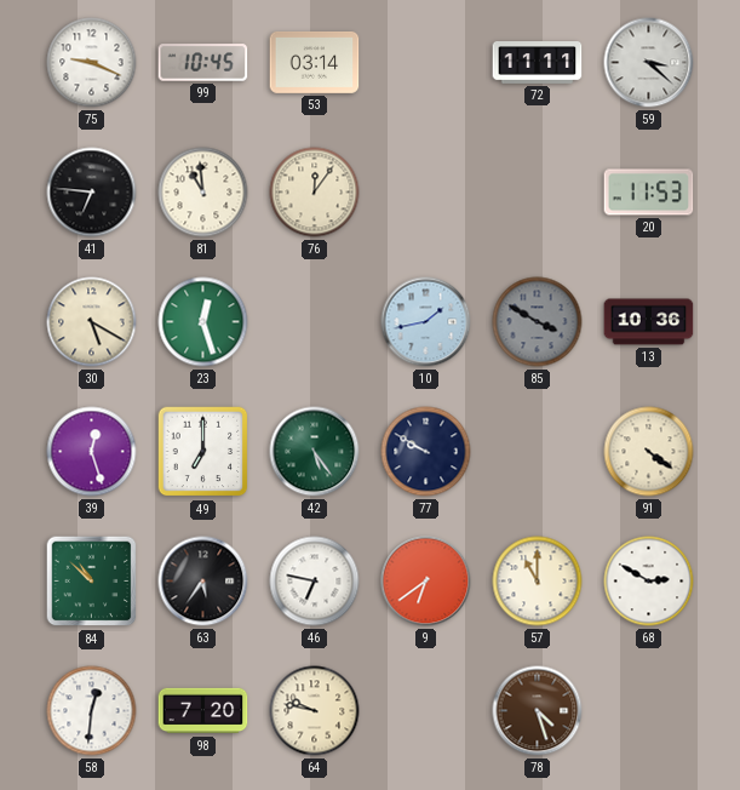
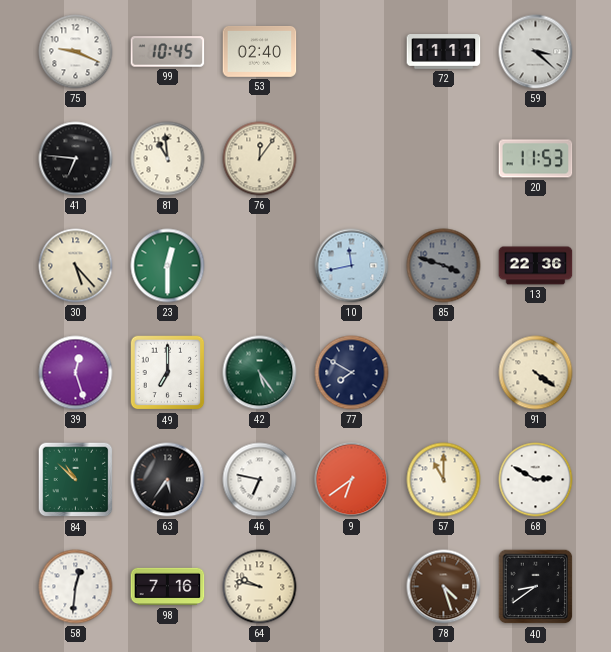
53: 03:14 -> 02:40 (260, 51)
30: 5:20 -> 5:23 (76, 266)
23: 12:27 -> 12:30 (168, 266)
10: 1:43 -> 11:43 (352, 266)
85: 3:50 -> 3:48 (444, 266)
13: 10:36 -> 22:36 (536, 266)
77: 9:50 -> 7:50 (352, 373)
98: 7:20 -> 7:16 (168, 587)
40: none -> 8:39 (536, 587)
